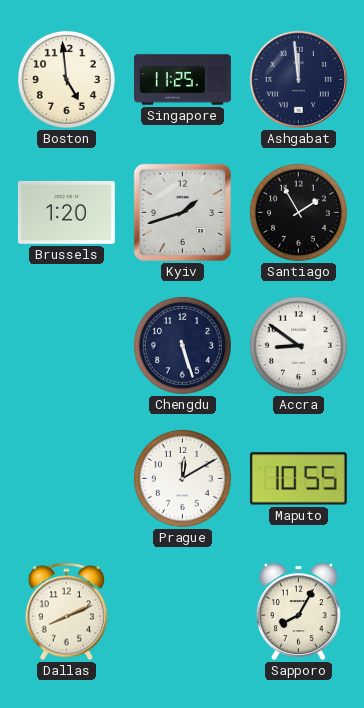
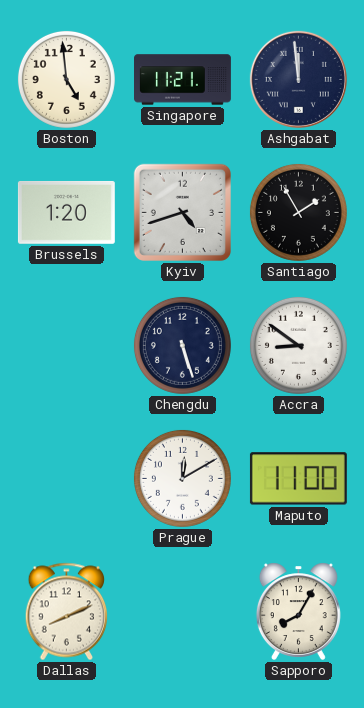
Singapore: 11:25 -> 11:21 (183, 80)
Kyiv: 1:42 -> 4:42 (182, 212)
Maputo: 10:55 -> 11:00 (298, 479)
